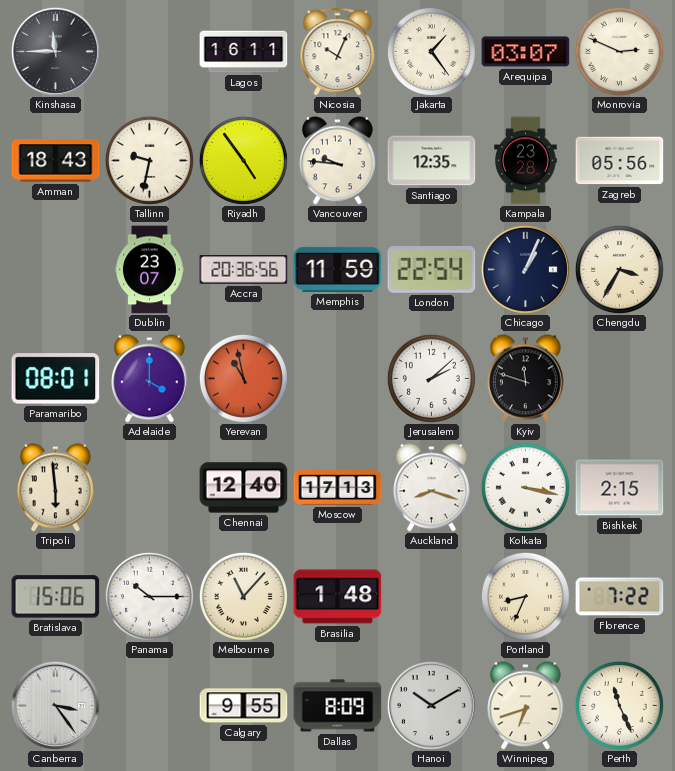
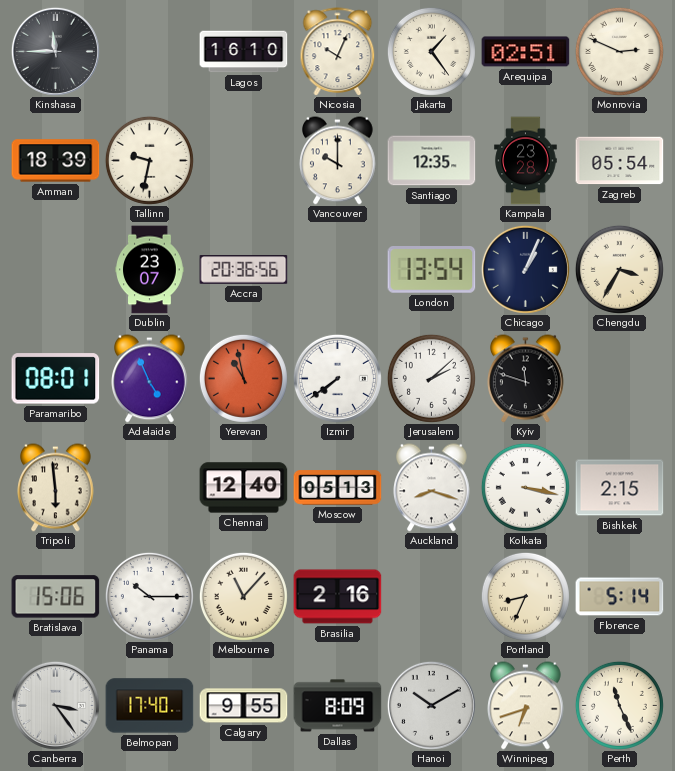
Lagos: 16:11 -> 16:10 (244, 52)
Arequipa: 03:07 -> 02:51 (526, 52)
Amman: 18:43 -> 18:39 (56, 161)
Riyadh: 4:54 -> none (243, 160)
Vancouver: 9:46 -> 10:00 (338, 161)
Zagreb: 05:56 -> 05:54 (620, 161)
Memphis: 11:59 -> none (338, 269)
London: 22:54 -> 13:54 (432, 270)
Adelaide: 4:00 -> 4:56 (150, 379)
Izmir: none -> 7:39 (337, 378)
Moscow: 17:13 -> 05:13 (338, 488)
Brasilia: 1:48 -> 2:16 (338, 597)
Florence: 7:22 -> 5:14 (620, 597)
Belmopan: none -> 17:40 (150, 706)
